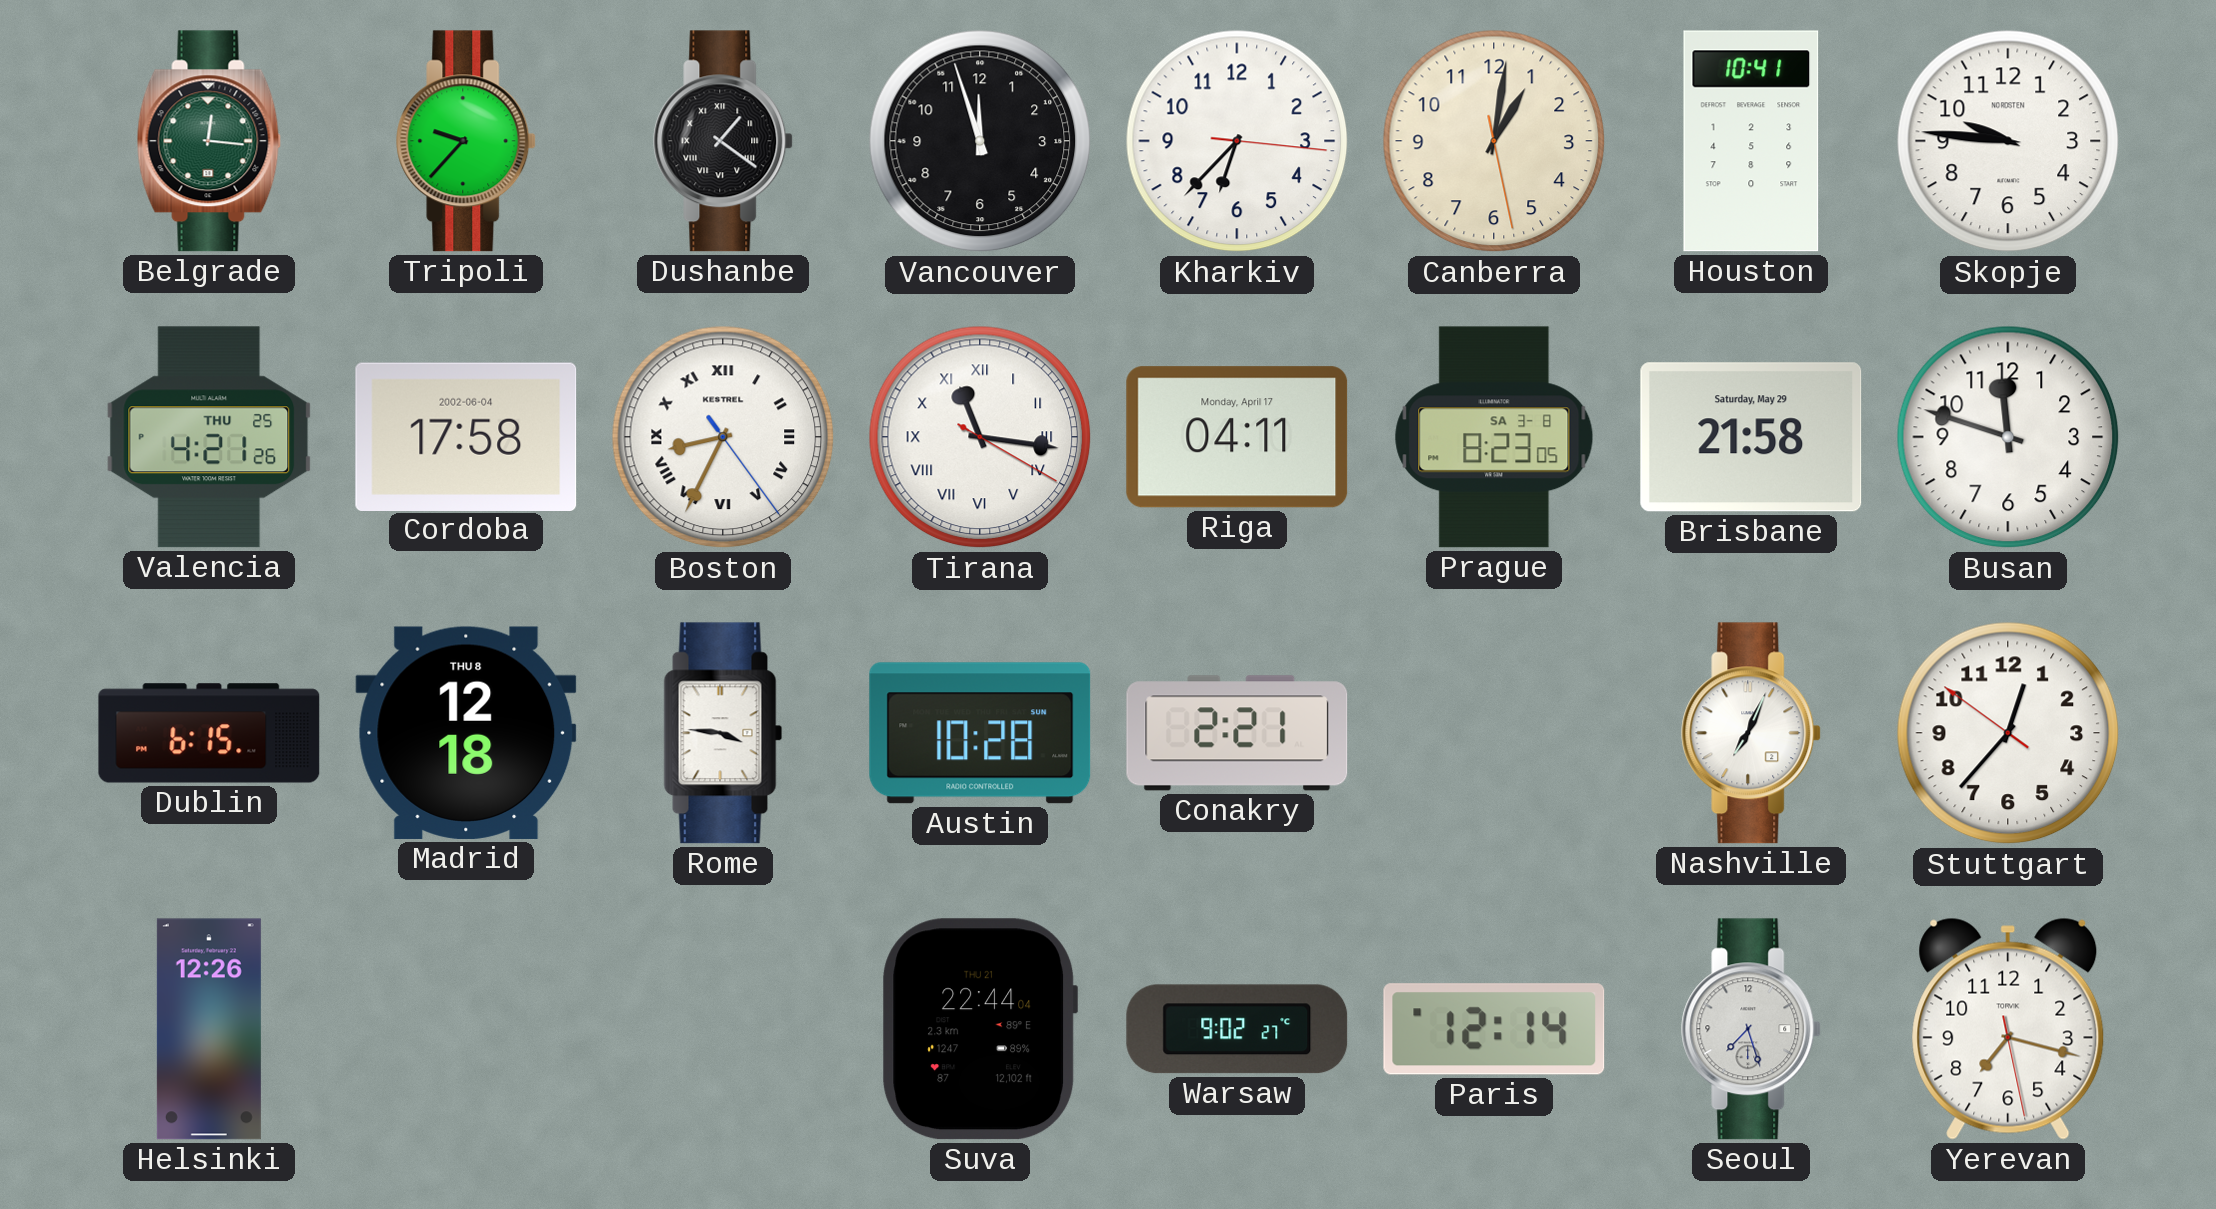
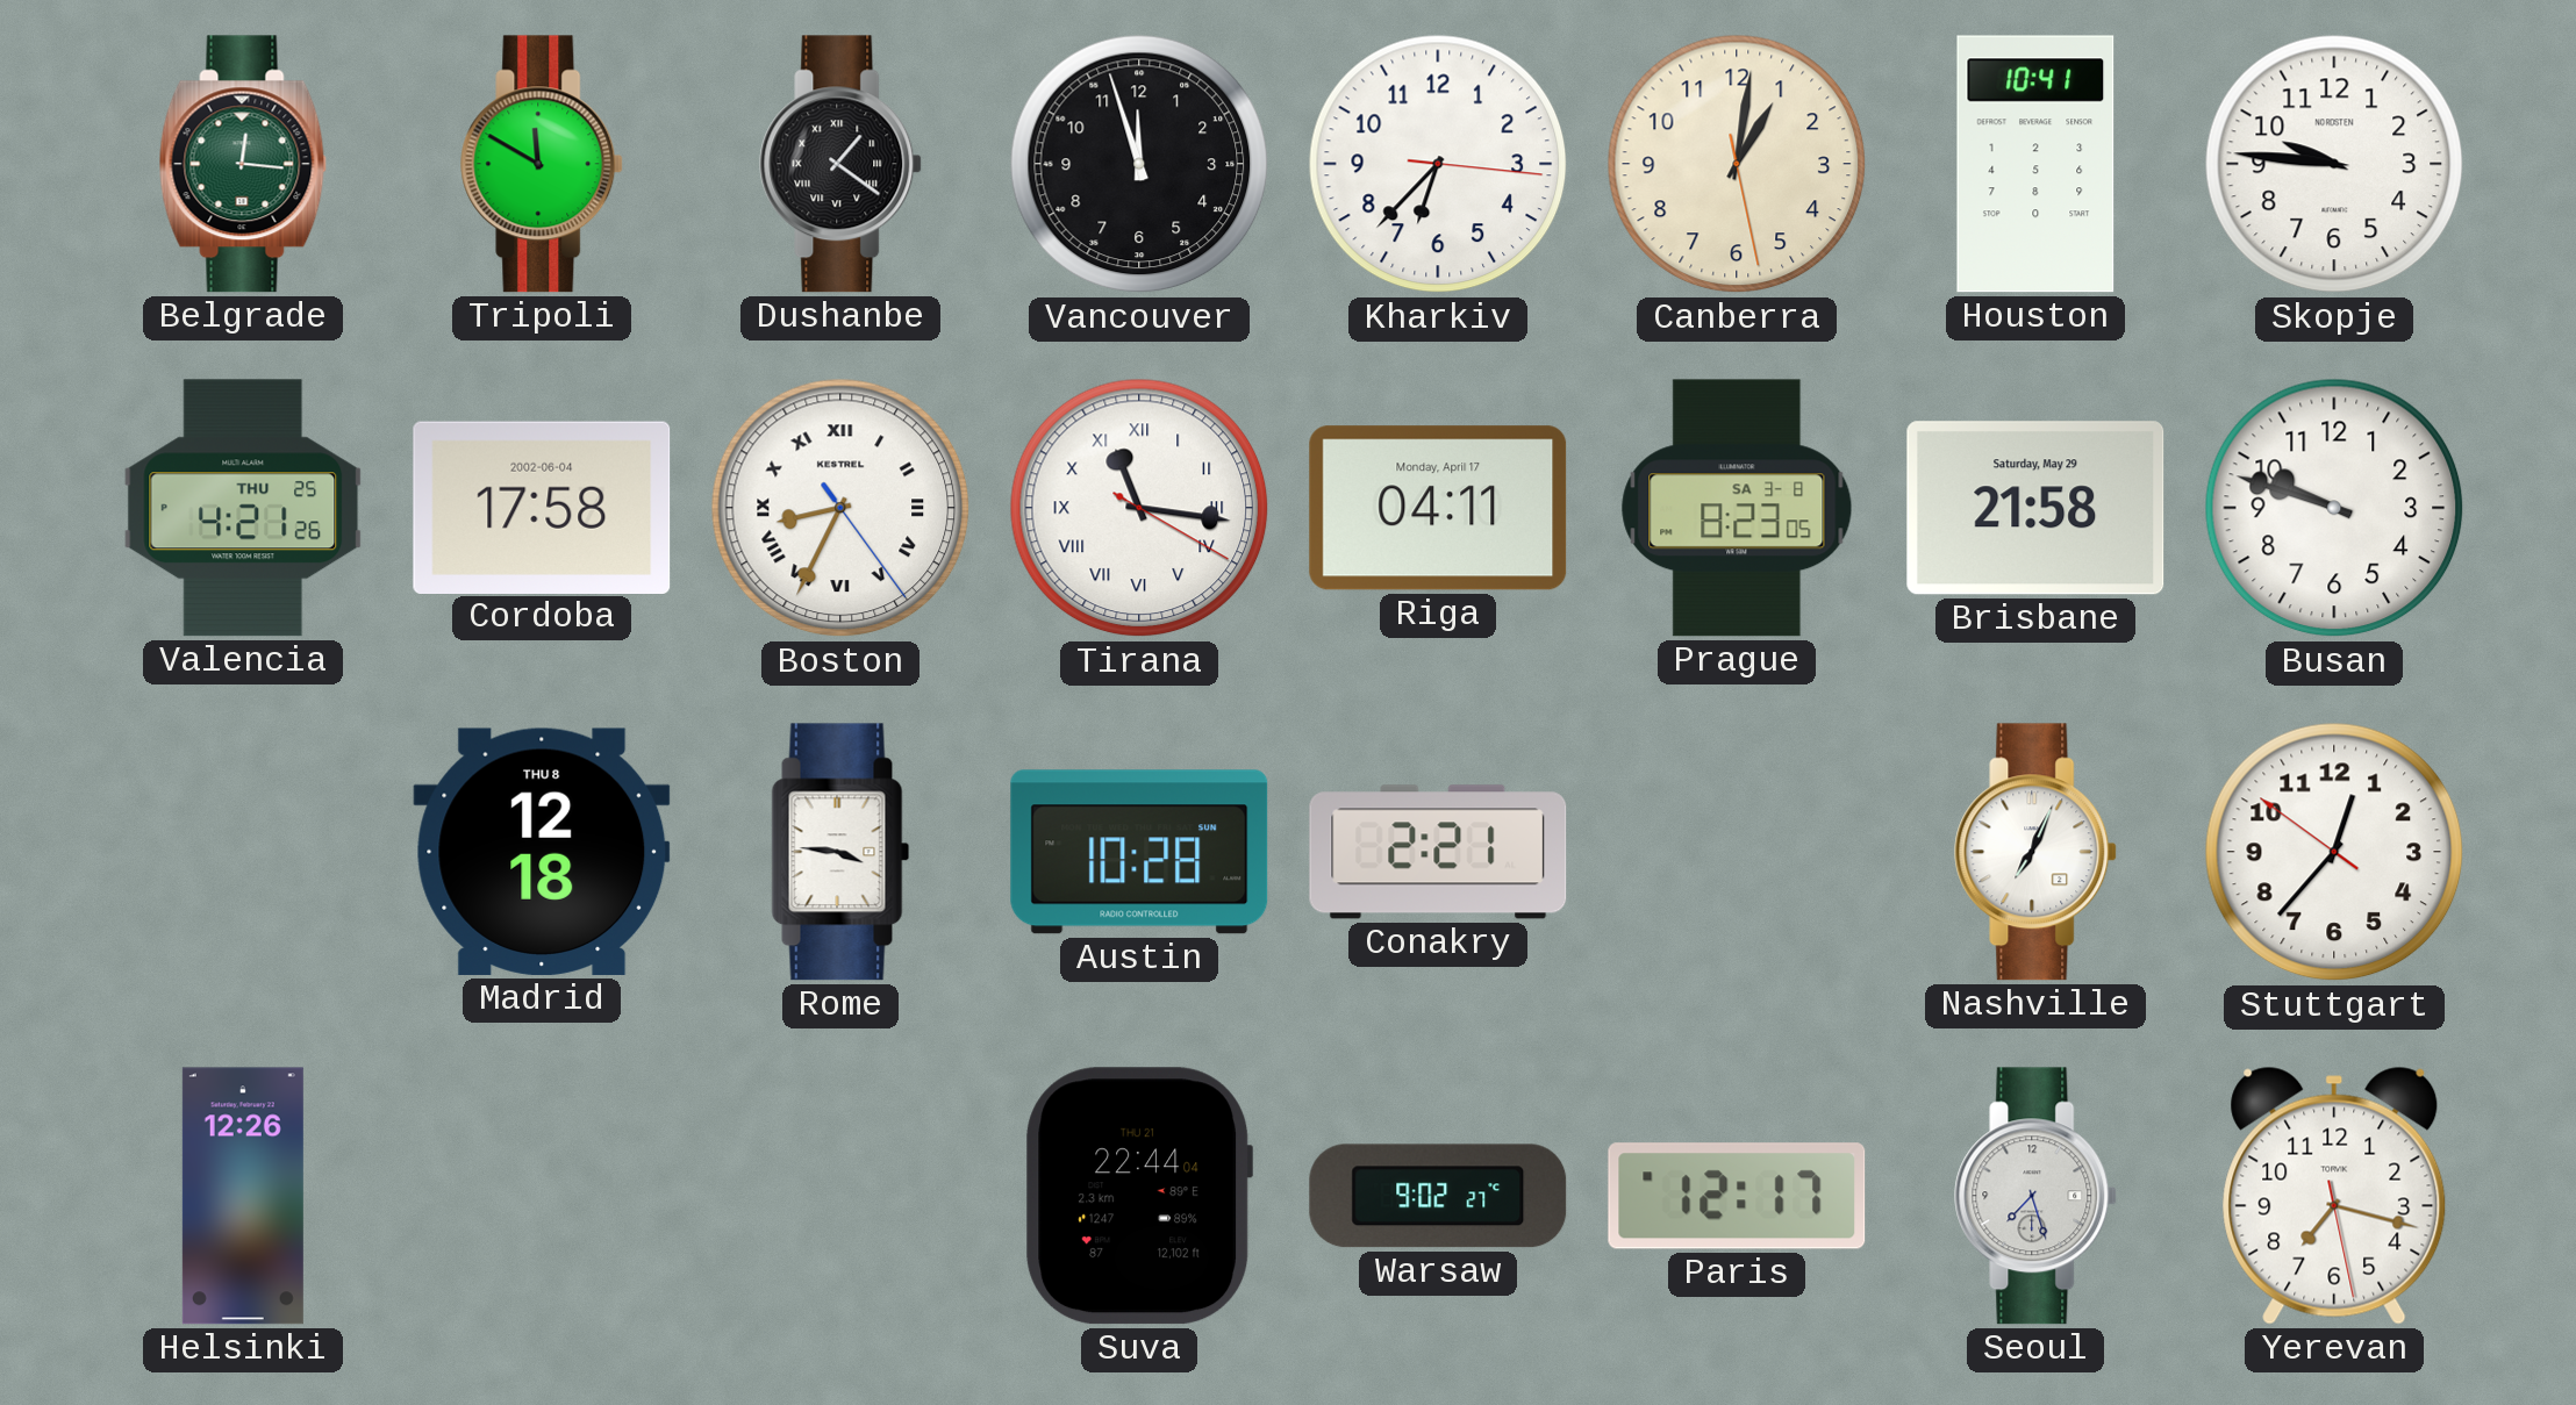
Tripoli: 9:37 -> 11:50 (543, 164)
Busan: 11:48 -> 9:48 (2334, 508)
Dublin: 6:15 -> none (209, 733)
Paris: 12:14 -> 12:17 (1737, 1196)
